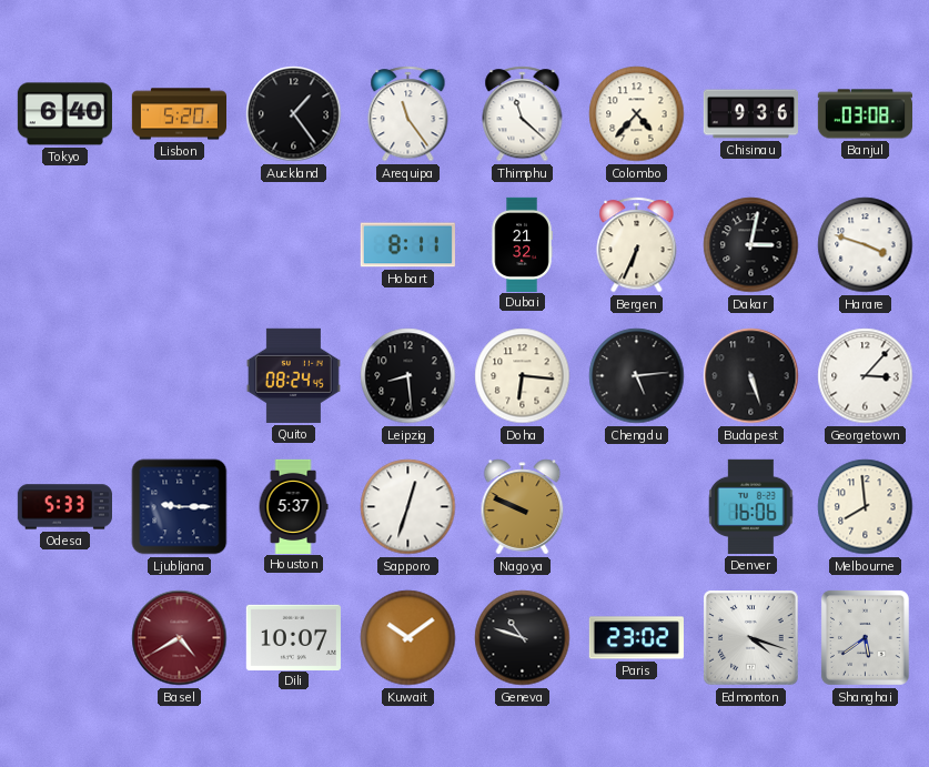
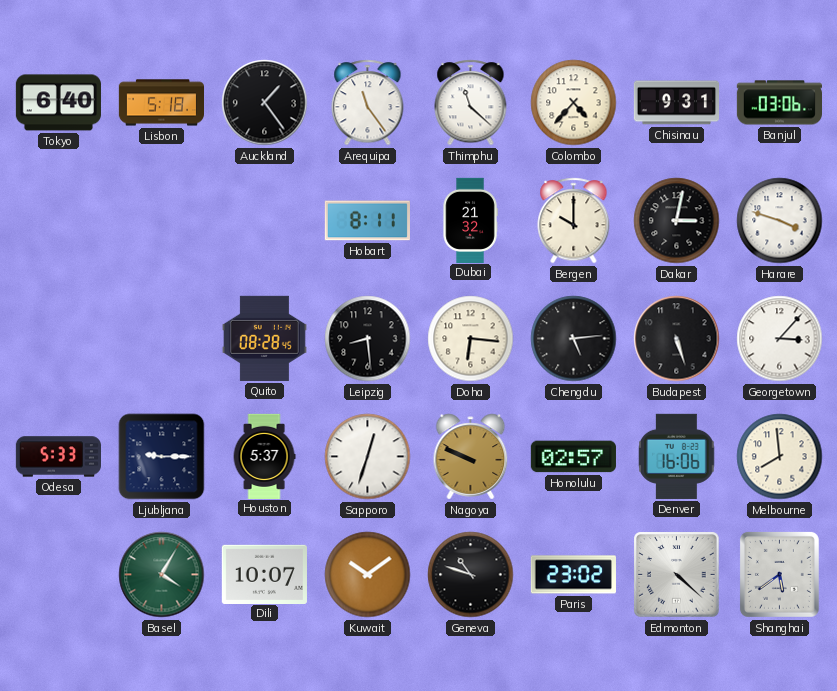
Lisbon: 5:20 -> 5:18 (161, 103)
Chisinau: 9:36 -> 9:31 (676, 103)
Banjul: 03:08 -> 03:06 (779, 103)
Bergen: 6:34 -> 10:00 (574, 221)
Quito: 08:24 -> 08:28 (264, 338)
Honolulu: none -> 02:57 (573, 457)
Basel: 4:40 -> 4:05 (162, 575)
Basel dial: burgundy -> green (162, 575)
Edmonton: 4:18 -> 4:22 (677, 575)
